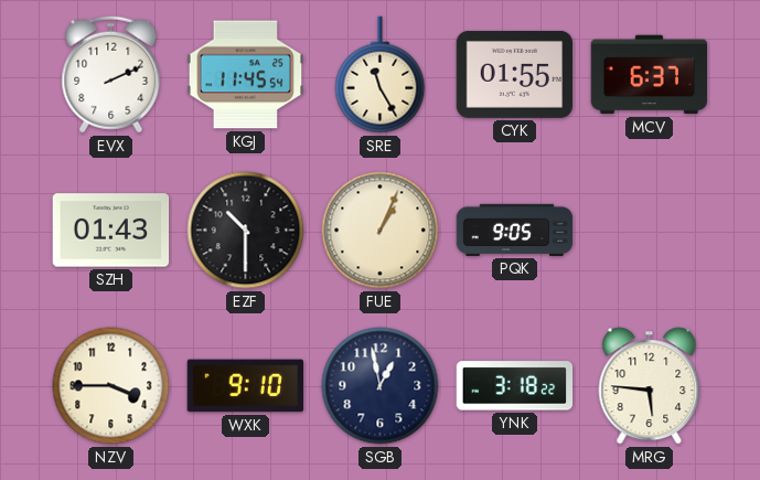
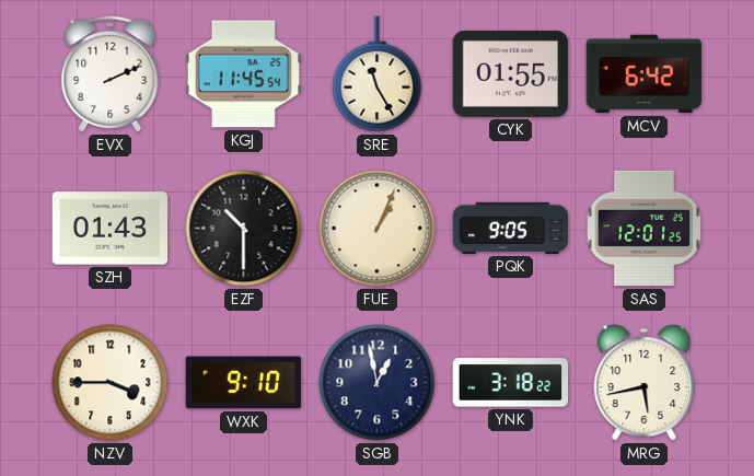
MCV: 6:37 -> 6:42 (645, 74)
SAS: none -> 12:01 (645, 229)
MRG: 5:46 -> 5:43 (645, 383)
